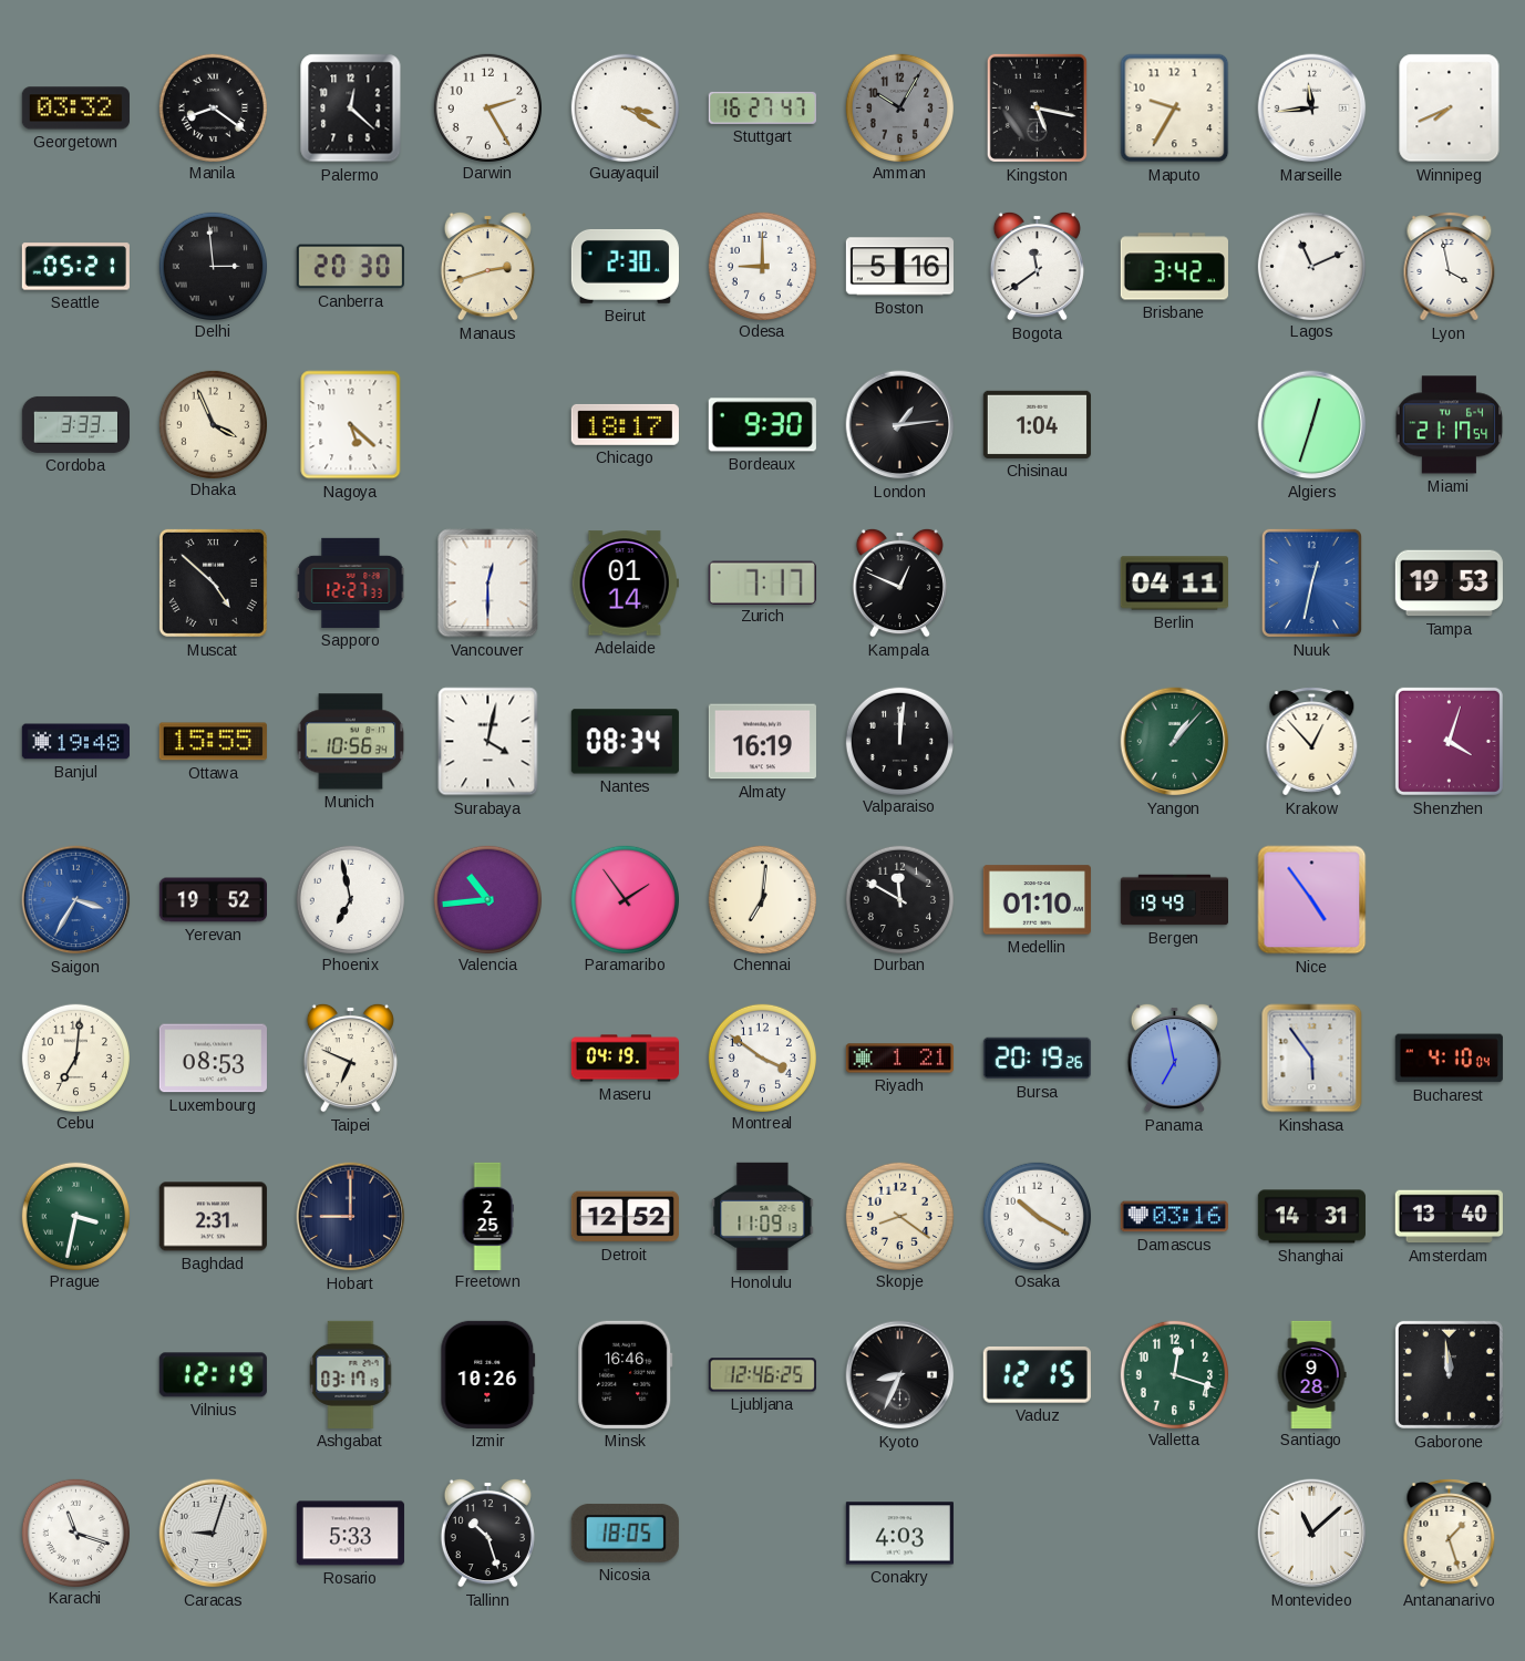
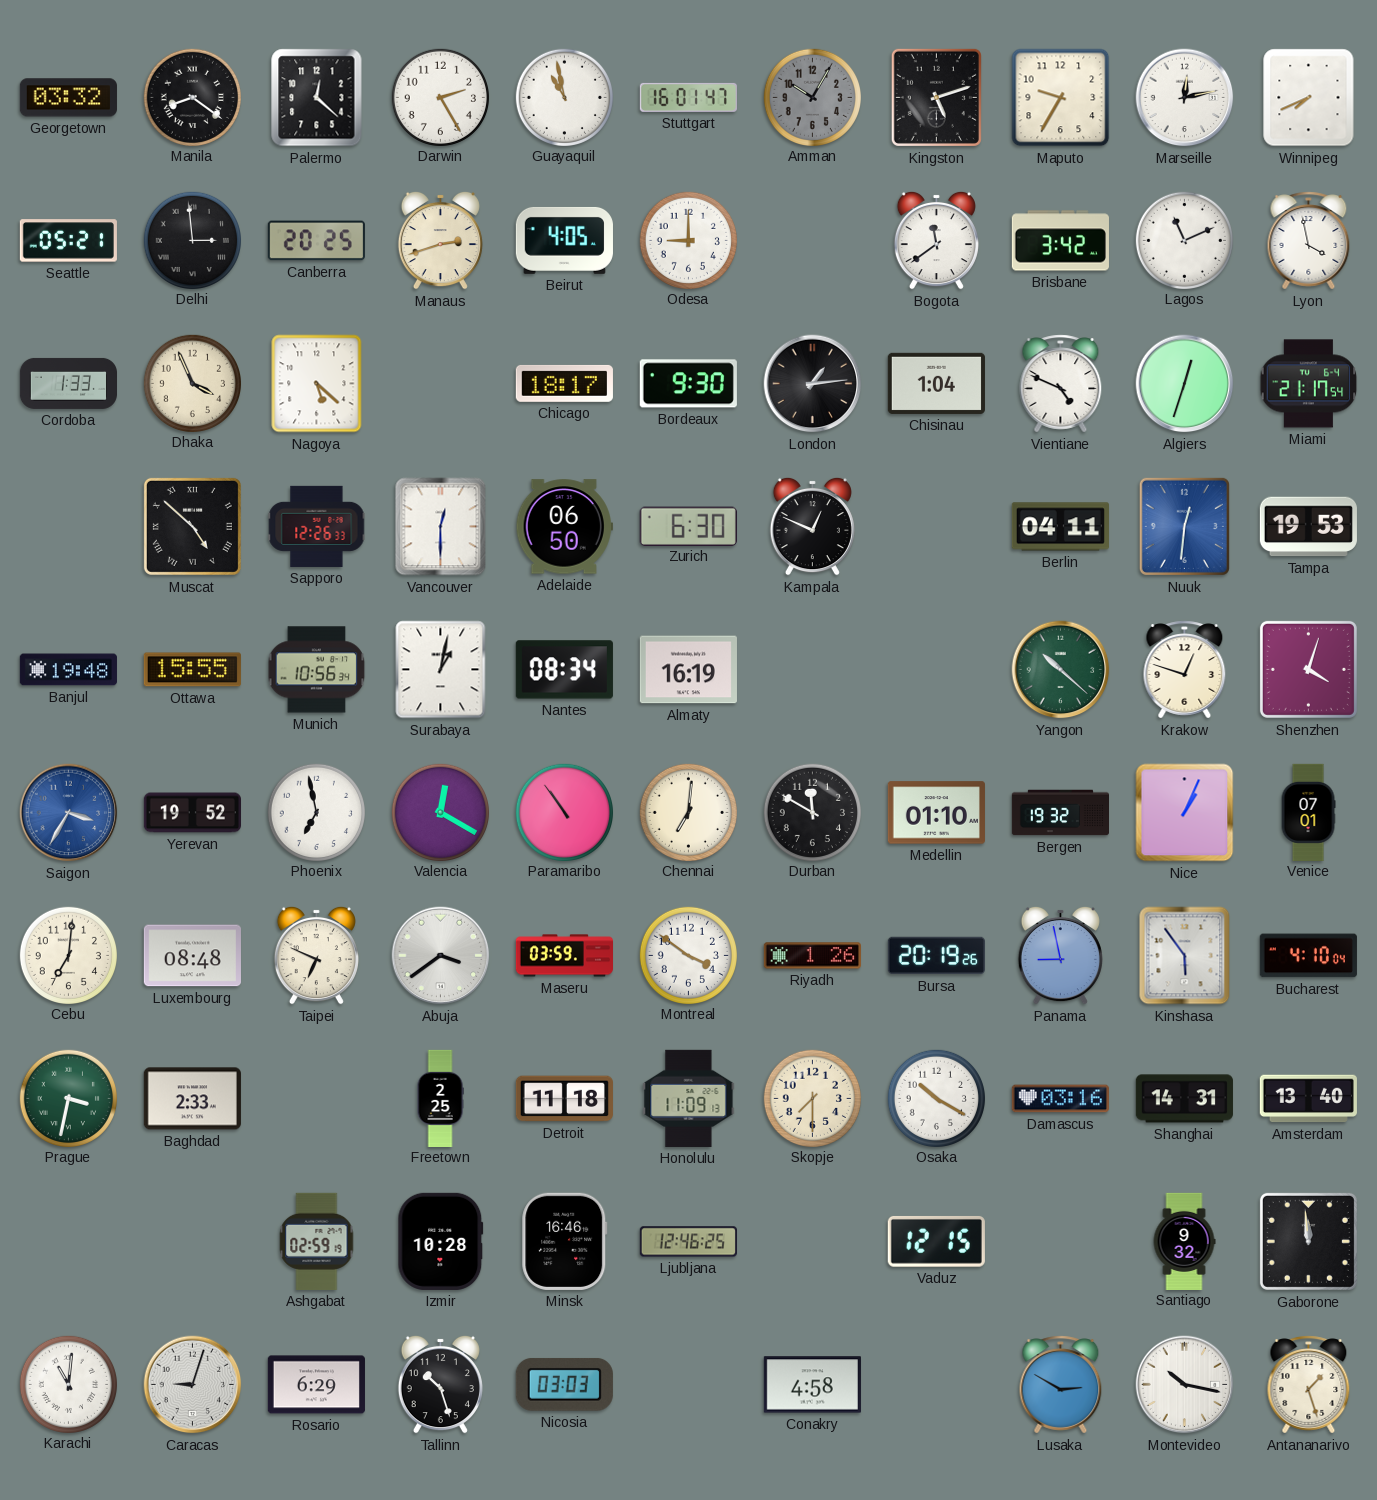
Guayaquil: 3:20 -> 10:58 (564, 97)
Stuttgart: 16:27 -> 16:01 (688, 97)
Kingston: 5:17 -> 5:12 (936, 97)
Marseille: 11:44 -> 12:13 (1185, 98)
Canberra: 20:30 -> 20:25 (316, 241)
Beirut: 2:30 -> 4:05 (564, 240)
Boston: 5:16 -> none (899, 267)
Cordoba: 3:33 -> 1:33 (68, 383)
Vientiane: none -> 4:49 (1061, 384)
Sapporo: 12:27 -> 12:26 (317, 526)
Adelaide: 01:14 -> 06:50 (564, 527)
Zurich: 7:17 -> 6:30 (688, 526)
Nuuk: 12:32 -> 12:31 (1184, 526)
Surabaya: 4:02 -> 1:02 (441, 670)
Valparaiso: 12:01 -> none (899, 741)
Yangon: 1:07 -> 10:22 (1061, 670)
Krakow: 12:53 -> 12:48 (1185, 670)
Valencia: 10:44 -> 12:20 (440, 812)
Paramaribo: 1:54 -> 10:54 (564, 812)
Bergen: 19:49 -> 19:32 (1060, 813)
Nice: 4:54 -> 1:04 (1185, 813)
Venice: none -> 07:01 (1308, 812)
Luxembourg: 08:53 -> 08:48 (192, 956)
Abuja: none -> 3:39 (441, 956)
Maseru: 04:19 -> 03:59 (564, 956)
Riyadh: 1:21 -> 1:26 (812, 956)
Panama: 6:58 -> 8:58 (1060, 955)
Baghdad: 2:31 -> 2:33 (192, 1099)
Hobart: 9:00 -> none (351, 1217)
Detroit: 12:52 -> 11:18 (564, 1099)
Skopje: 8:21 -> 7:30 (812, 1098)
Vilnius: 12:19 -> none (213, 1375)
Ashgabat: 03:17 -> 02:59 (317, 1241)
Izmir: 10:26 -> 10:28 (441, 1241)
Kyoto: 8:34 -> none (900, 1375)
Valletta: 12:18 -> none (1174, 1374)
Santiago: 9:28 -> 9:32 (1184, 1241)
Karachi: 11:18 -> 11:01 (68, 1384)
Rosario: 5:33 -> 6:29 (316, 1385)
Nicosia: 18:05 -> 03:03 (564, 1384)
Conakry: 4:03 -> 4:58 (812, 1385)
Lusaka: none -> 2:50 (1061, 1385)
Montevideo: 11:08 -> 10:17 (1185, 1385)
